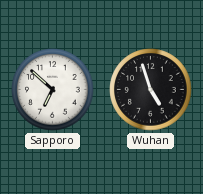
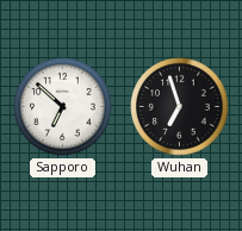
Wuhan: 4:57 -> 6:57 (180, 107)
